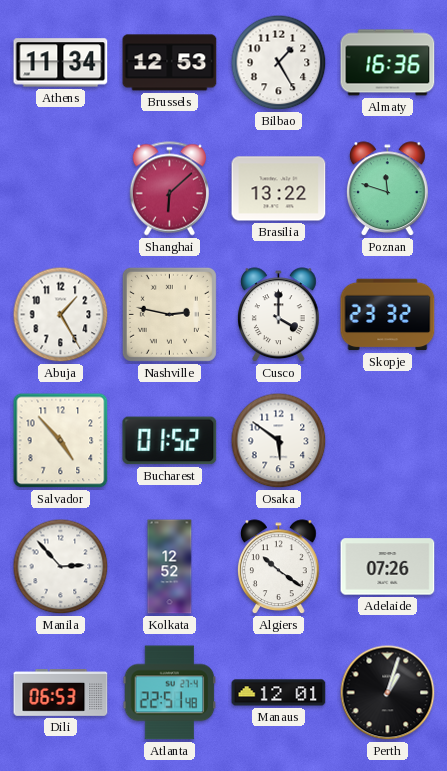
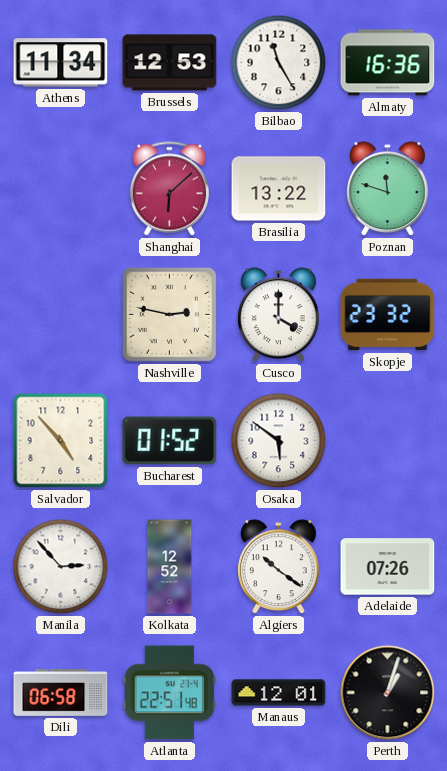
Bilbao: 1:25 -> 11:25 (279, 63)
Abuja: 1:25 -> none (61, 315)
Dili: 06:53 -> 06:58 (61, 693)
